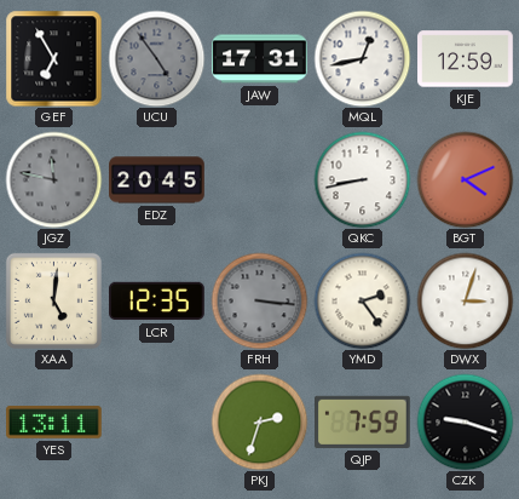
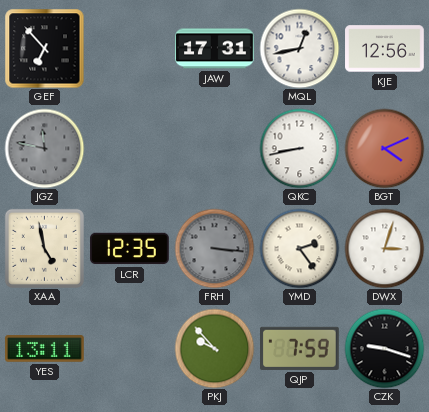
GEF: 6:55 -> 6:53 (44, 48)
UCU: 4:54 -> none (156, 58)
KJE: 12:59 -> 12:56 (385, 49)
EDZ: 20:45 -> none (157, 180)
XAA: 5:01 -> 4:58 (44, 248)
PKJ: 2:33 -> 9:53 (214, 348)
